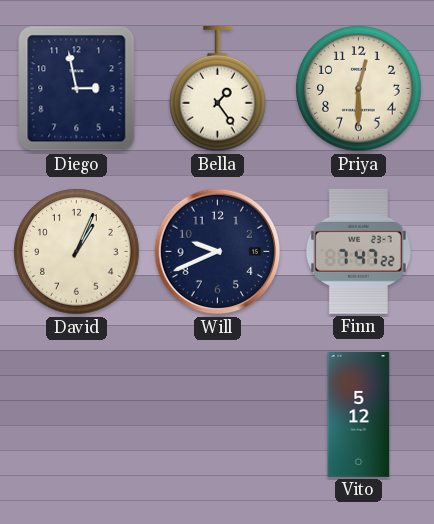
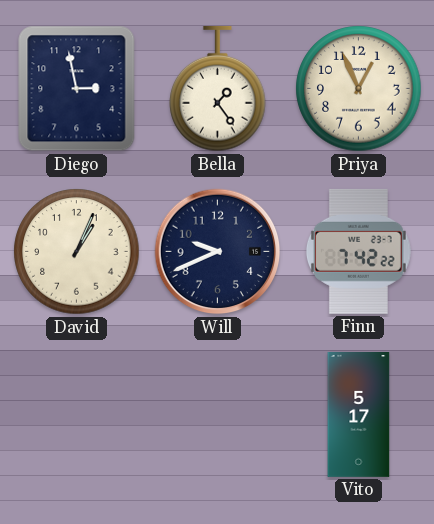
Priya: 12:30 -> 12:56 (359, 89)
Finn: 7:47 -> 7:42 (358, 251)
Vito: 5:12 -> 5:17 (359, 415)
